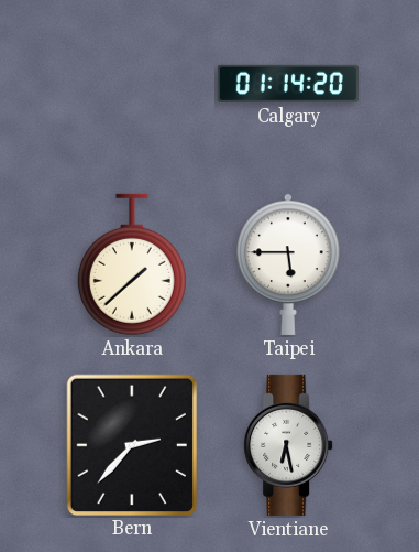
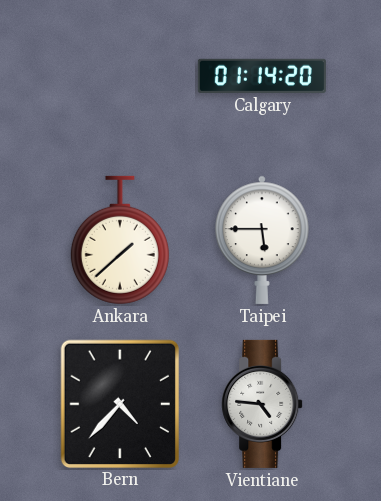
Bern: 2:37 -> 4:37 (119, 403)
Vientiane: 6:28 -> 4:46 (262, 404)
